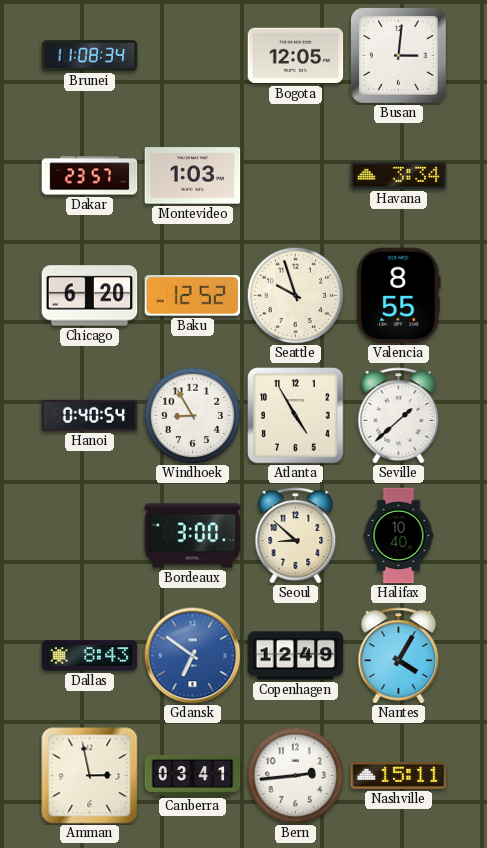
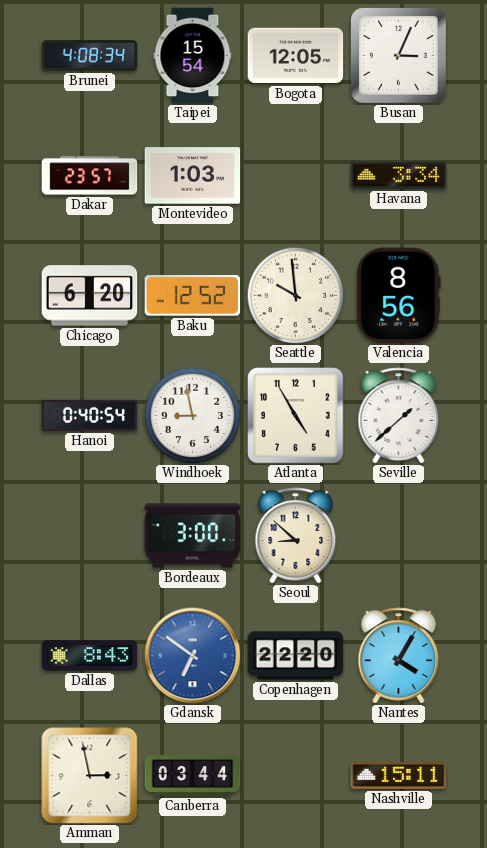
Brunei: 11:08 -> 4:08 (90, 56)
Taipei: none -> 15:54 (193, 56)
Busan: 3:01 -> 3:04 (399, 56)
Seattle: 9:57 -> 9:59 (295, 295)
Valencia: 8:55 -> 8:56 (399, 296)
Windhoek: 8:55 -> 8:58 (192, 415)
Halifax: 10:40 -> none (399, 536)
Copenhagen: 12:49 -> 22:20 (296, 656)
Canberra: 03:41 -> 03:44 (193, 775)
Bern: 2:44 -> none (295, 775)
